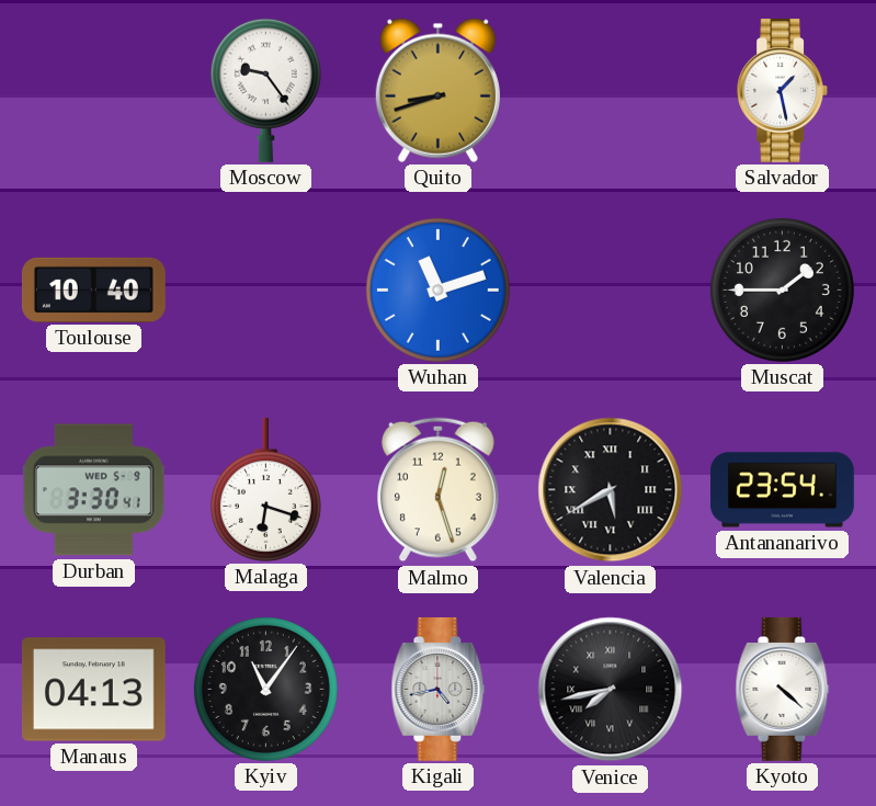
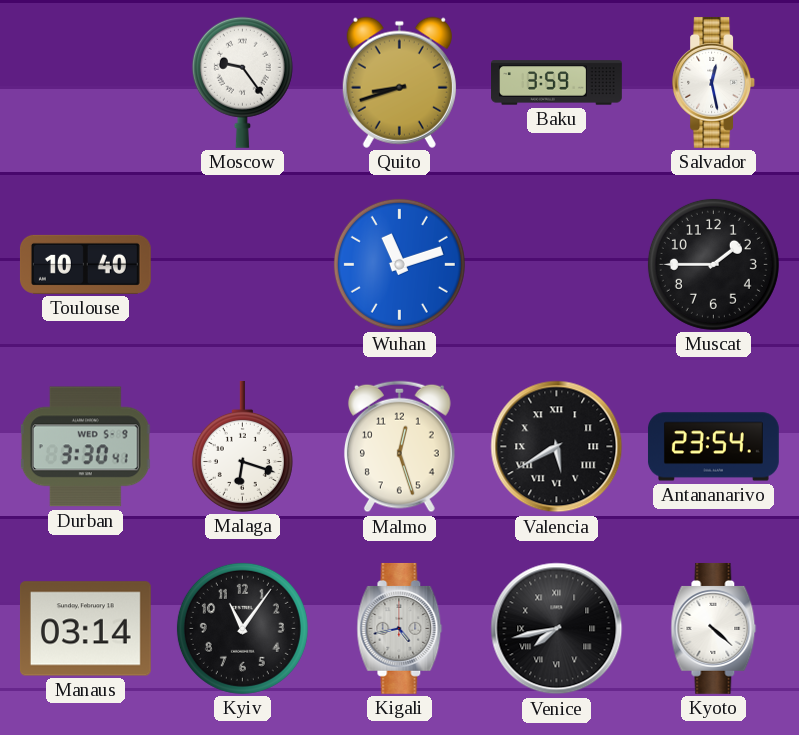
Baku: none -> 3:59 (557, 83)
Salvador: 1:28 -> 12:28 (714, 82)
Manaus: 04:13 -> 03:14 (85, 629)
